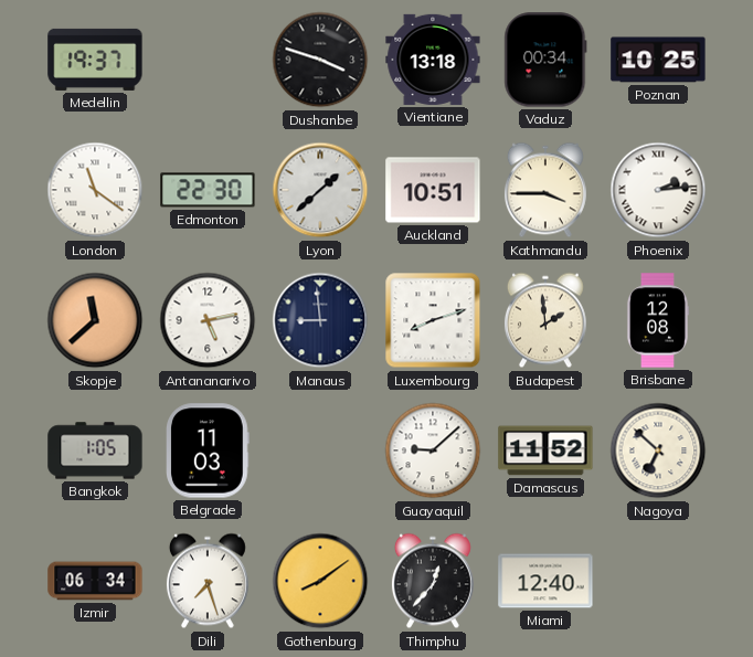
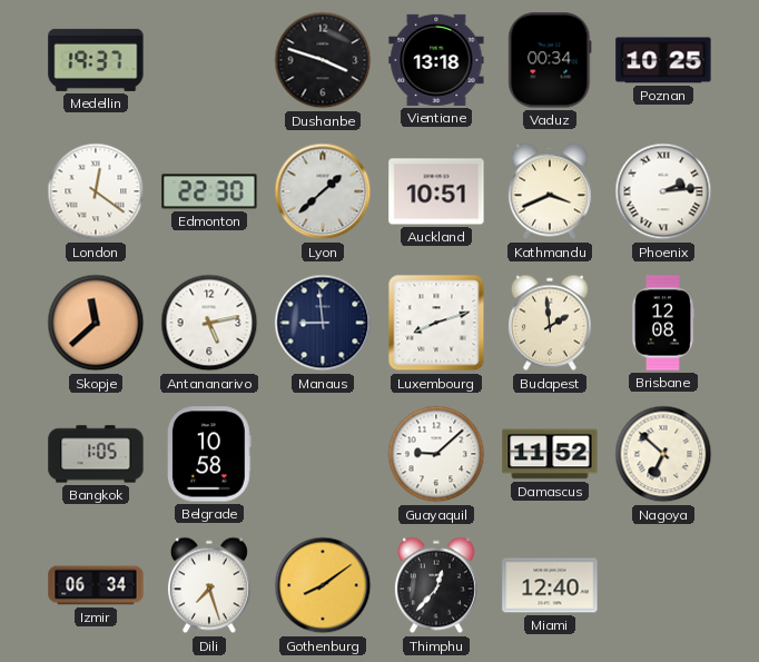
London: 11:21 -> 12:21 (96, 191)
Kathmandu: 3:45 -> 3:41 (550, 191)
Belgrade: 11:03 -> 10:58 (210, 454)
